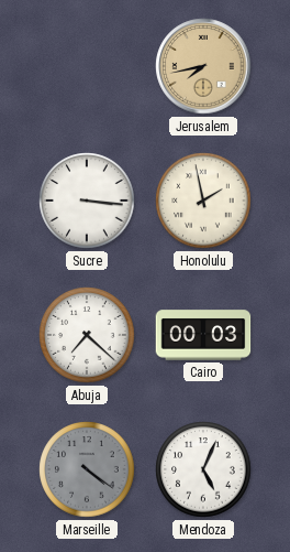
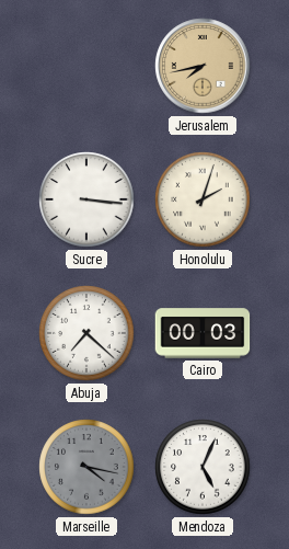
Honolulu: 1:58 -> 2:03 (203, 199)
Marseille: 4:21 -> 4:17 (86, 467)
